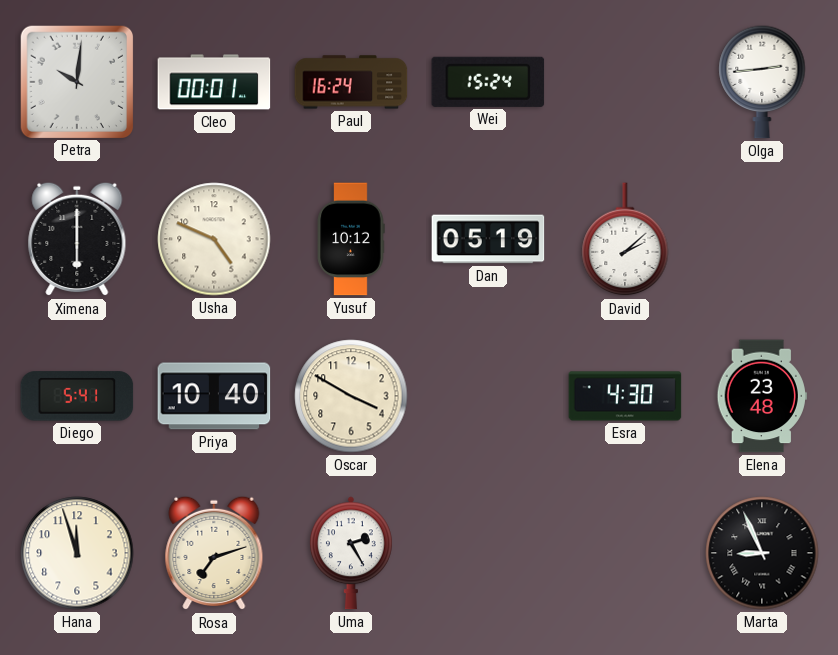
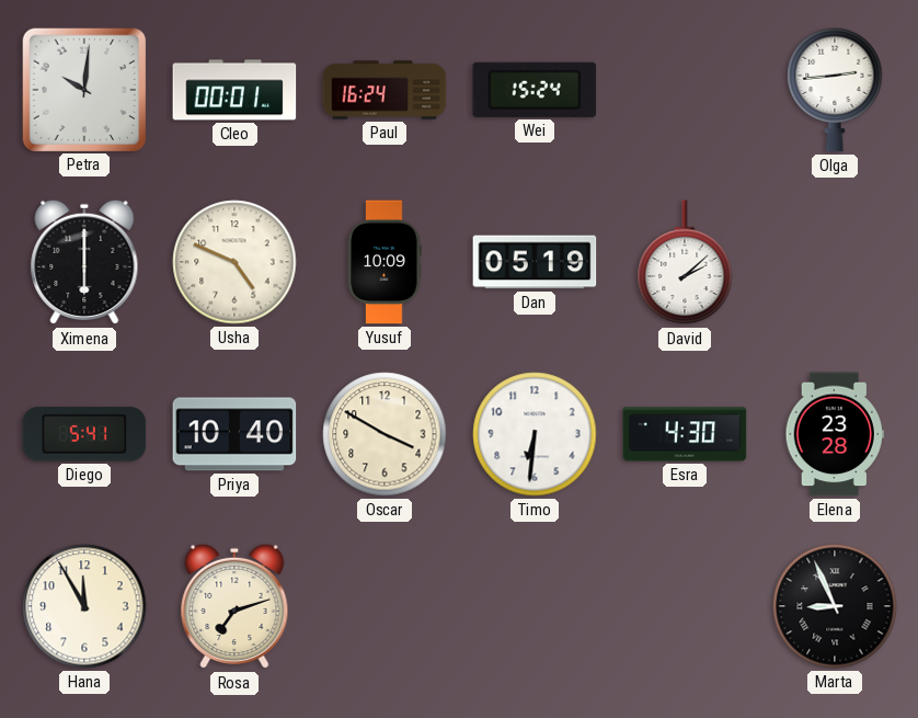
Yusuf: 10:12 -> 10:09 (385, 262)
Timo: none -> 6:31 (535, 434)
Elena: 23:48 -> 23:28 (835, 434)
Hana: 11:57 -> 11:55 (84, 606)
Uma: 2:25 -> none (351, 553)
